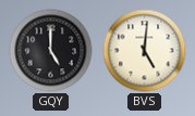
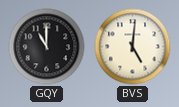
GQY: 5:00 -> 11:00 (47, 47)
